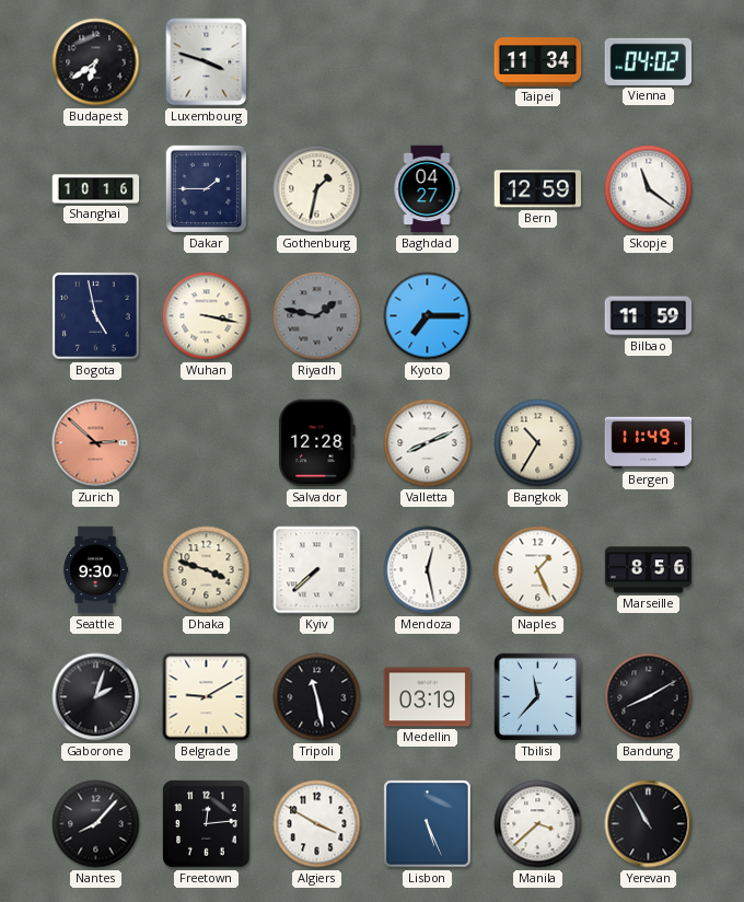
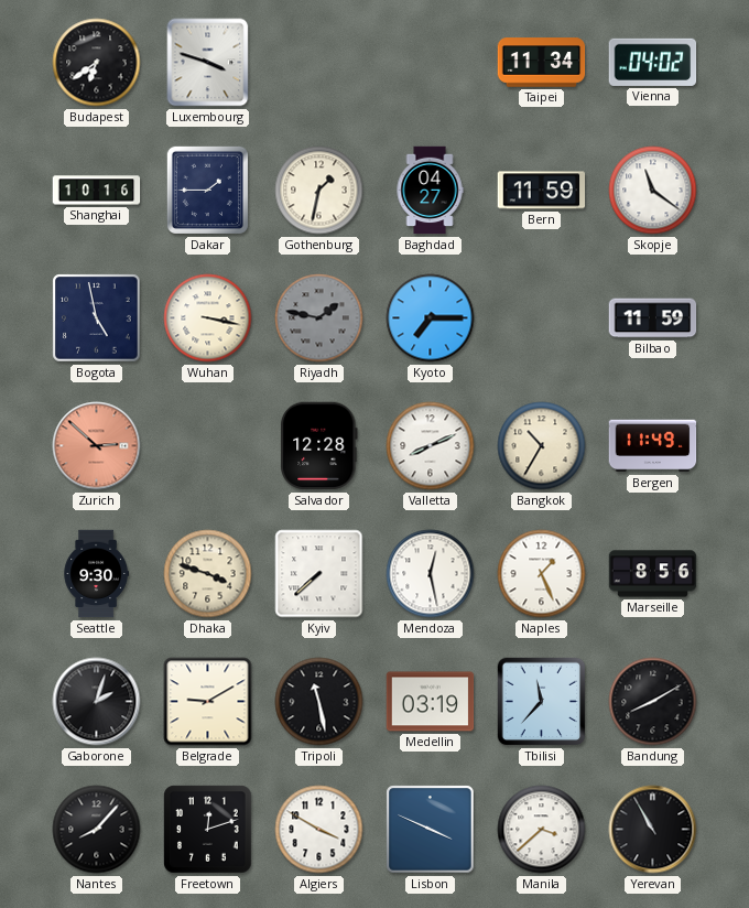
Bern: 12:59 -> 11:59 (542, 191)
Freetown: 12:14 -> 12:12 (208, 830)
Lisbon: 5:26 -> 3:49 (431, 830)
